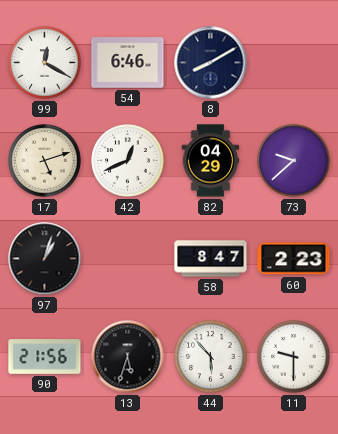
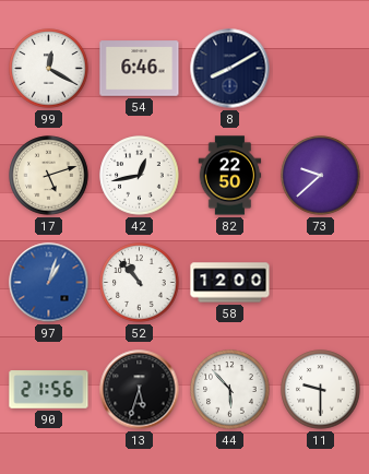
42: 12:41 -> 12:43 (140, 176)
82: 04:29 -> 22:50 (230, 176)
97 dial: black -> blue (49, 283)
52: none -> 10:53 (140, 283)
58: 8:47 -> 12:00 (230, 283)
60: 2:23 -> none (294, 259)
